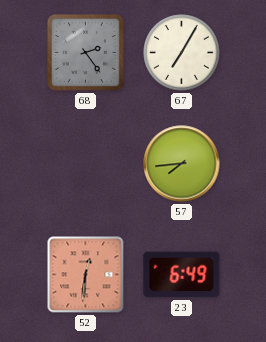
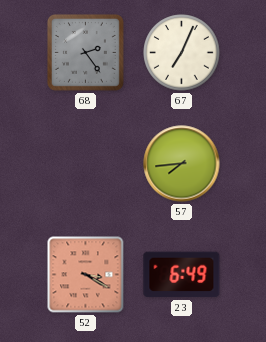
67: 7:05 -> 7:04 (182, 53)
52: 12:31 -> 3:20 (86, 275)
